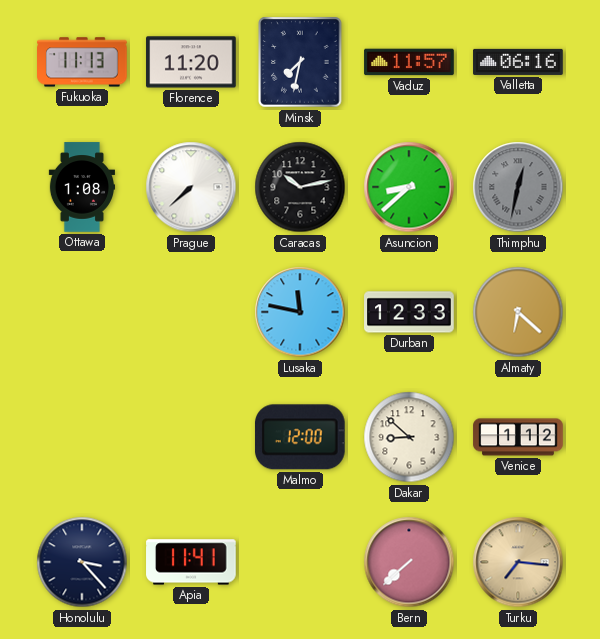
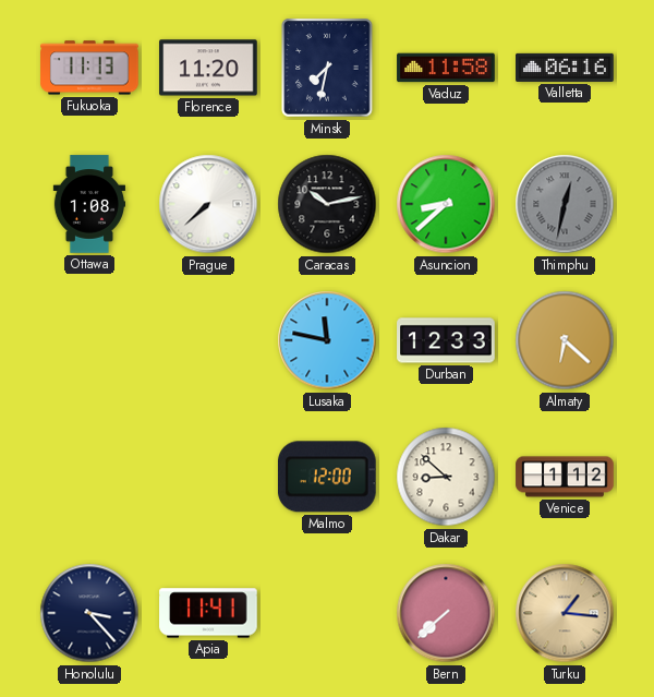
Vaduz: 11:57 -> 11:58 (446, 68)
Turku: 7:16 -> 1:16 (565, 613)
